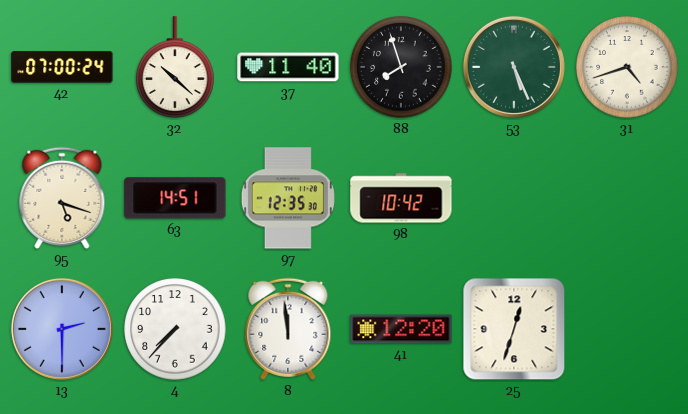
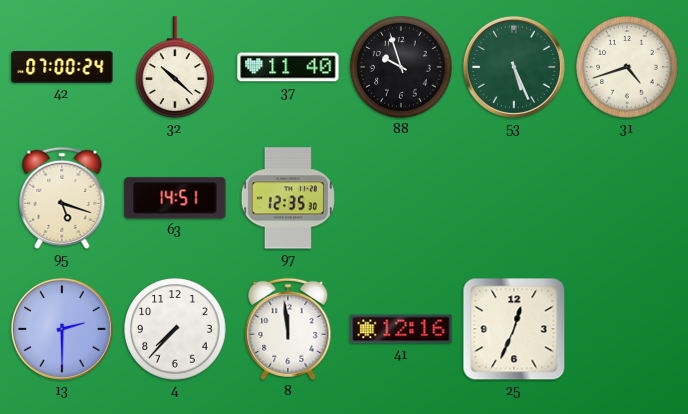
88: 7:57 -> 9:57 (401, 67)
98: 10:42 -> none (401, 198)
41: 12:20 -> 12:16 (401, 329)
25: 12:33 -> 12:34 (514, 329)
